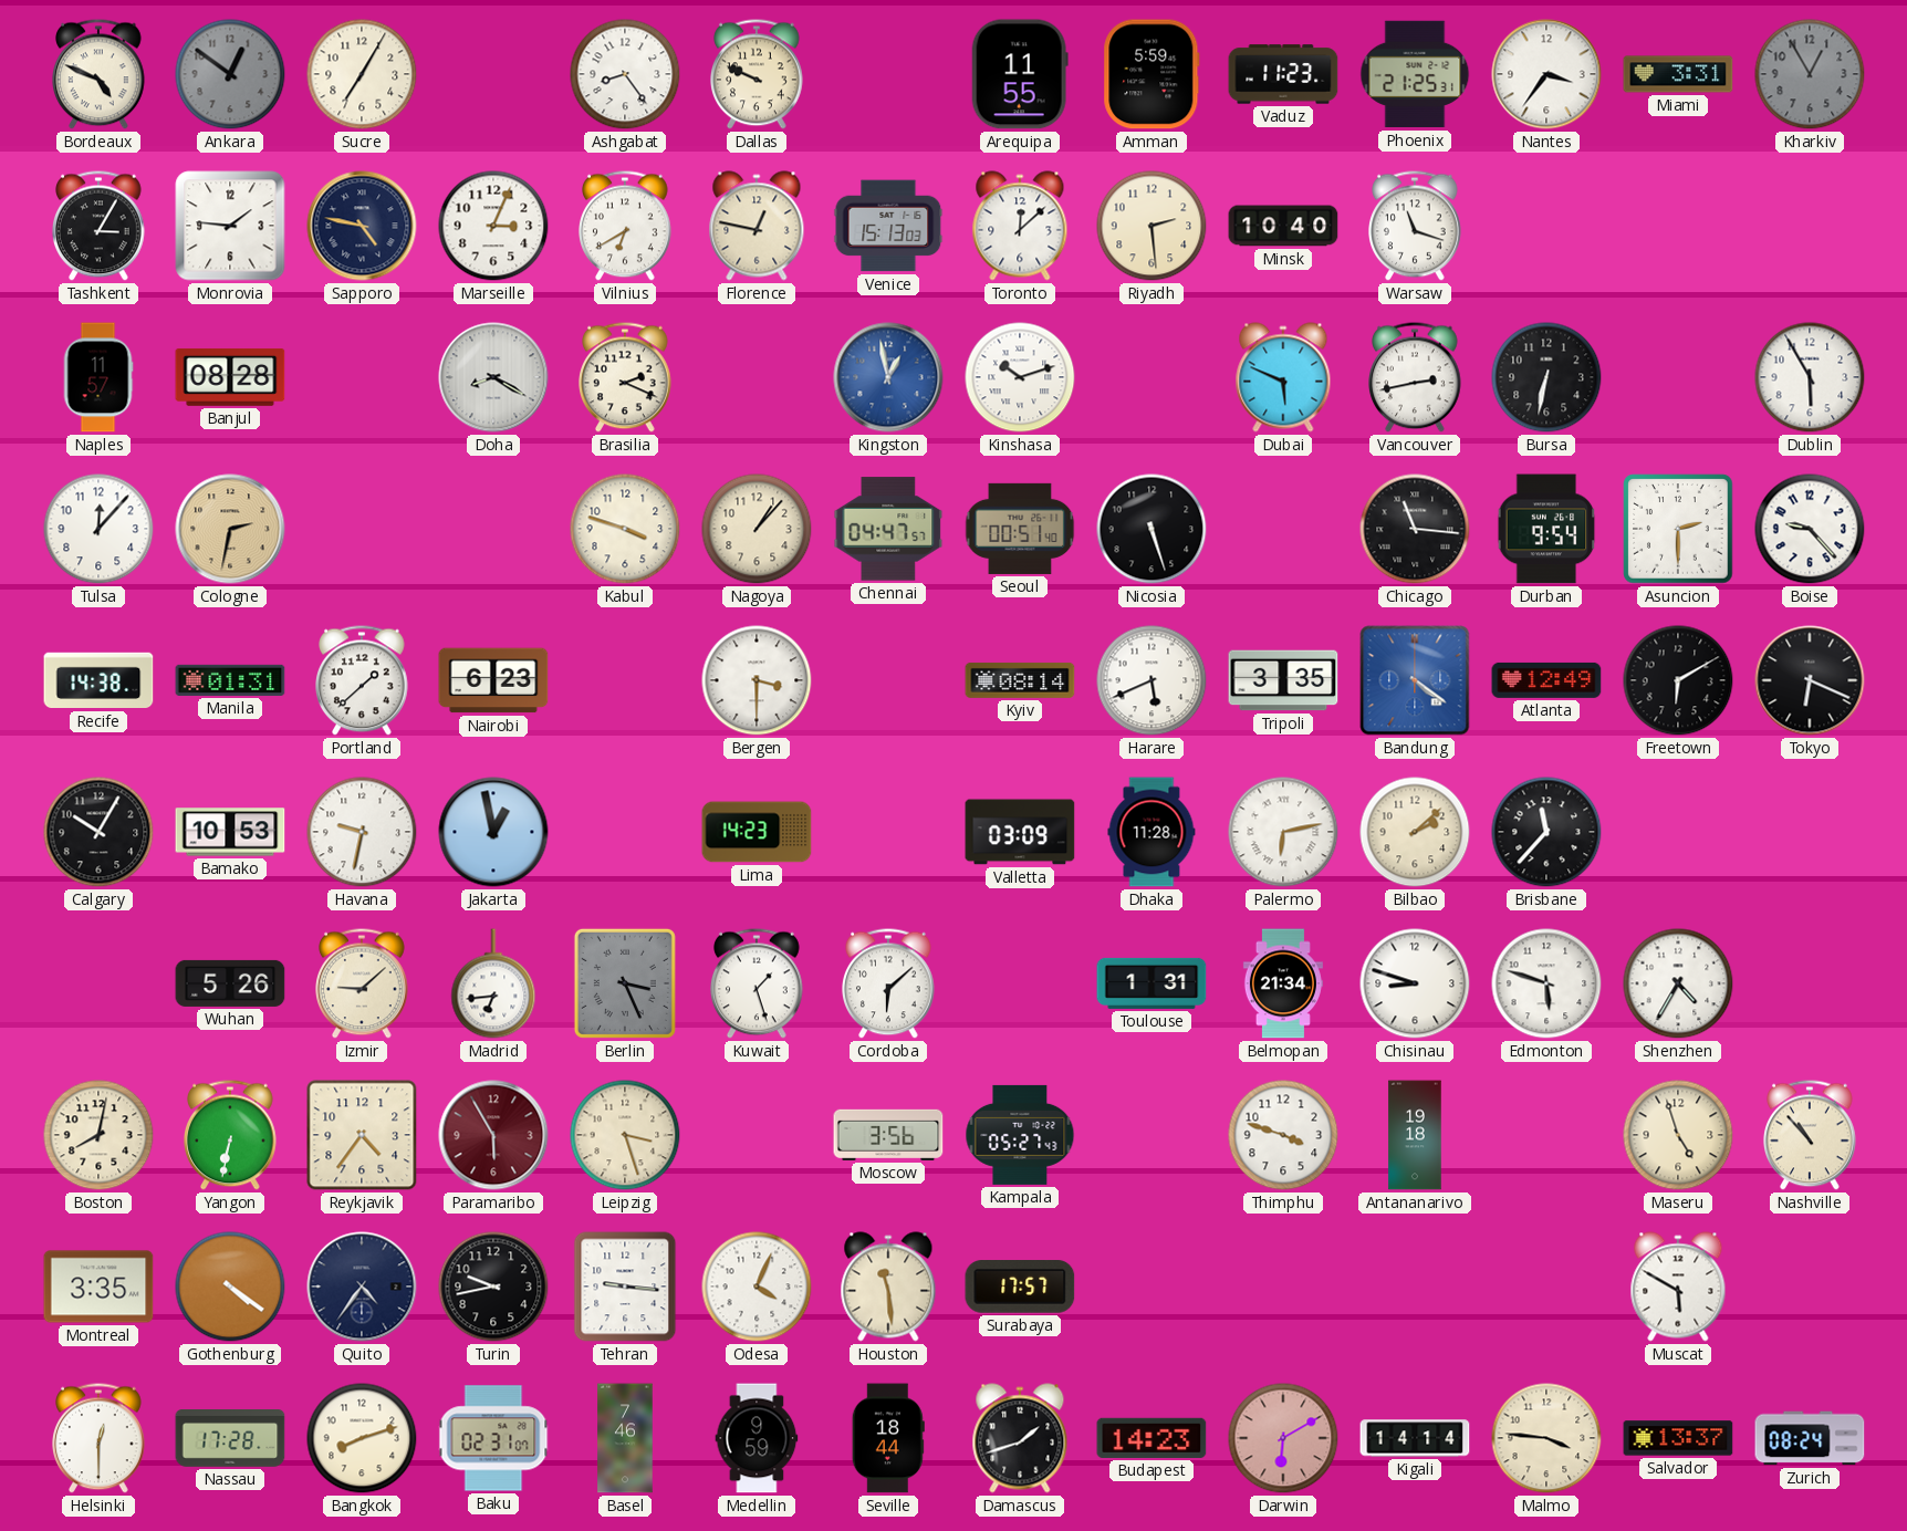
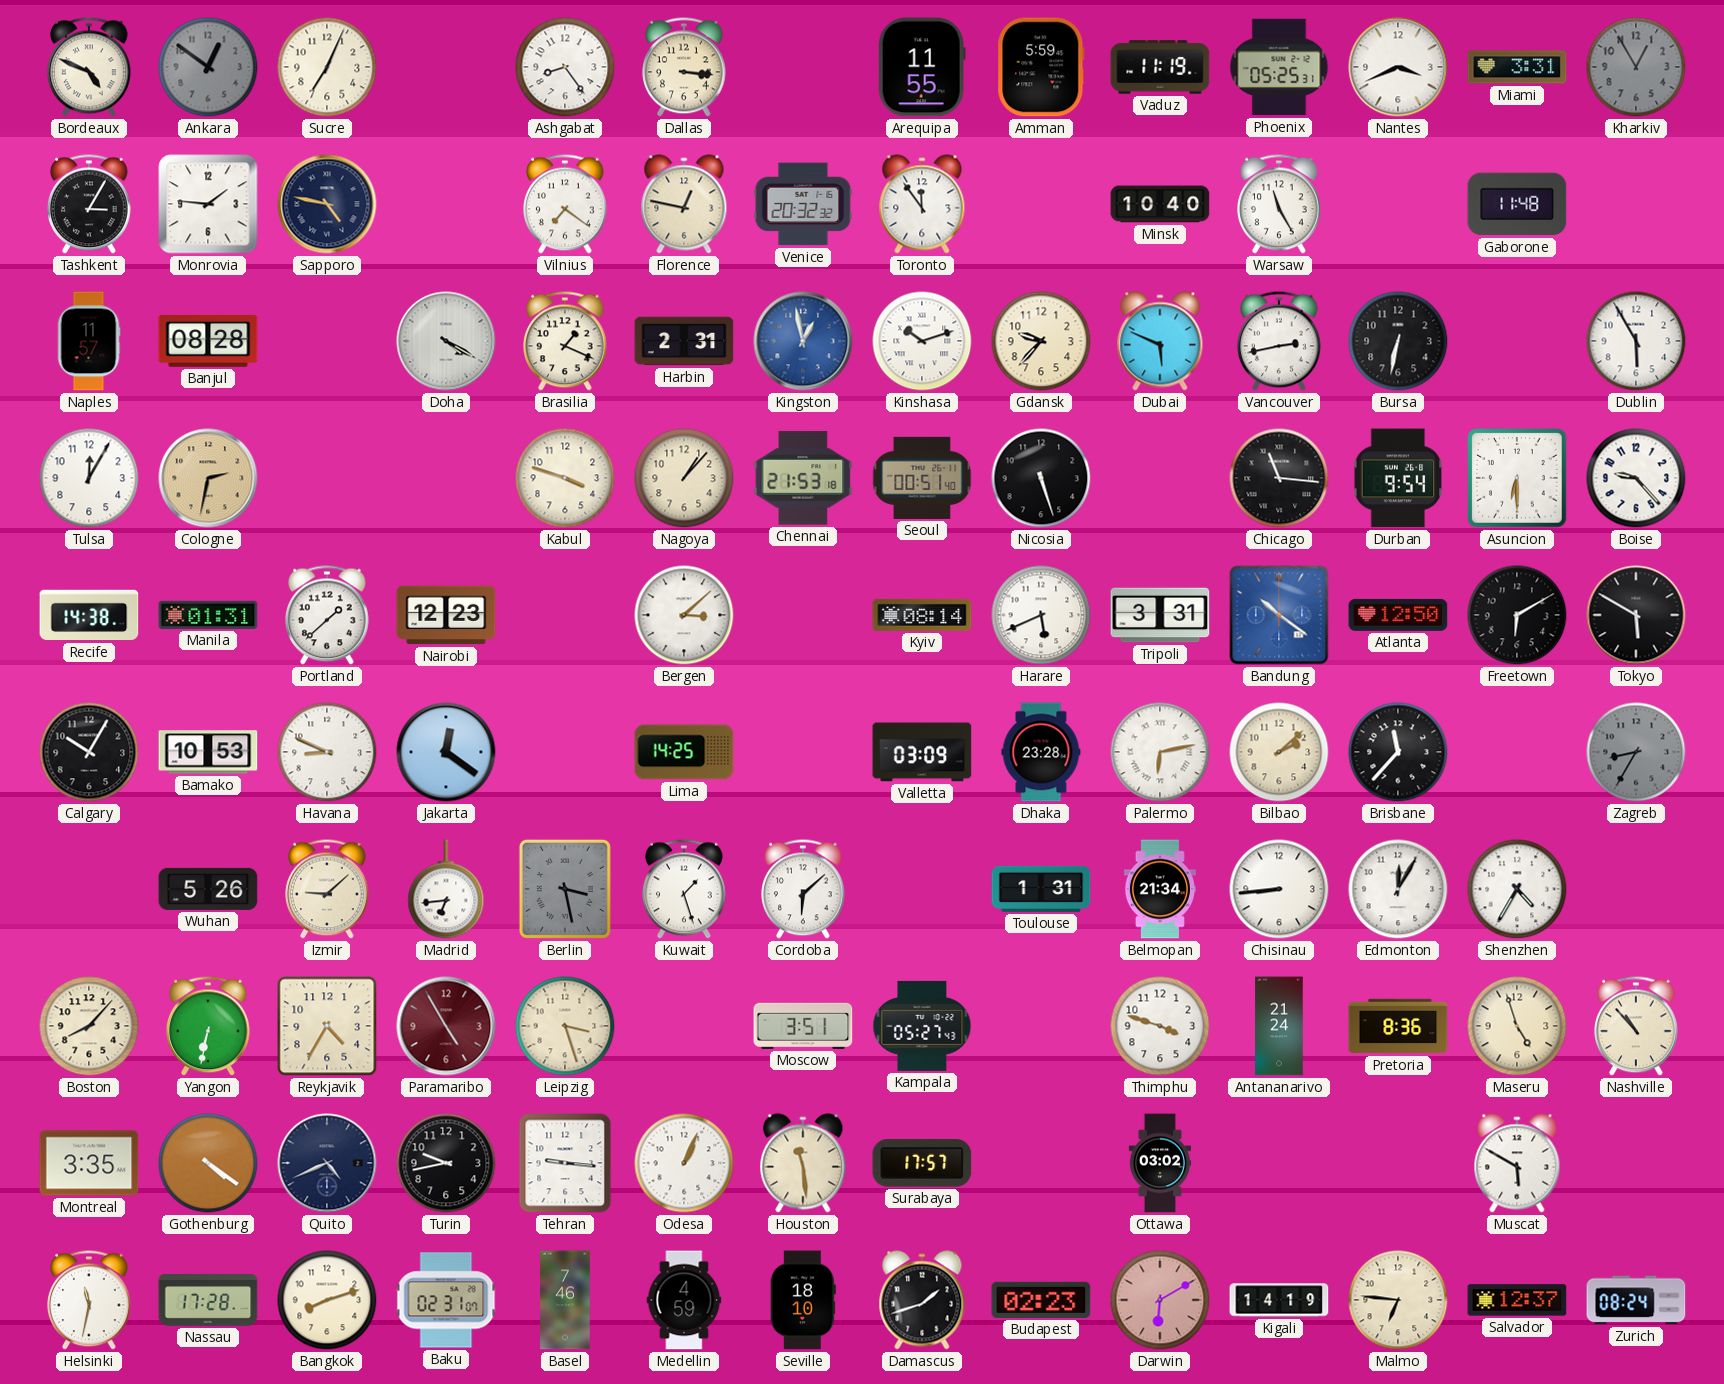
Sucre: 7:05 -> 7:04 (327, 67)
Dallas: 9:49 -> 3:16 (685, 67)
Vaduz: 11:23 -> 11:19 (1160, 67)
Phoenix: 21:25 -> 05:25 (1279, 67)
Nantes: 3:36 -> 3:41 (1398, 67)
Marseille: 3:04 -> none (493, 226)
Vilnius: 6:40 -> 7:21 (566, 204)
Venice: 15:13 -> 20:32 (803, 204)
Toronto: 12:08 -> 11:54 (922, 204)
Riyadh: 2:29 -> none (1152, 226)
Warsaw: 11:18 -> 11:25 (1280, 204)
Gaborone: none -> 11:48 (1517, 204)
Doha: 8:20 -> 4:20 (446, 341)
Brasilia: 2:19 -> 1:19 (566, 341)
Harbin: none -> 2:31 (684, 341)
Gdansk: none -> 9:37 (1041, 341)
Tulsa: 12:07 -> 12:05 (89, 478)
Chennai: 04:47 -> 21:53 (803, 478)
Asuncion: 2:30 -> 6:30 (1517, 478)
Nairobi: 6:23 -> 12:23 (446, 615)
Bergen: 3:30 -> 3:08 (684, 615)
Tripoli: 3:35 -> 3:31 (1160, 615)
Bandung: 4:21 -> 10:21 (1279, 615)
Atlanta: 12:49 -> 12:50 (1398, 615)
Tokyo: 6:19 -> 5:50 (1636, 615)
Havana: 9:32 -> 8:49 (327, 752)
Jakarta: 12:58 -> 12:21 (446, 752)
Lima: 14:23 -> 14:25 (684, 752)
Dhaka: 11:28 -> 23:28 (1041, 752)
Zagreb: none -> 8:35 (1636, 752)
Berlin: 3:26 -> 3:28 (565, 889)
Chisinau: 8:48 -> 8:44 (1279, 889)
Edmonton: 5:48 -> 12:05 (1398, 889)
Boston: 8:02 -> 8:07 (89, 1026)
Reykjavik: 4:36 -> 4:35 (327, 1026)
Paramaribo: 5:55 -> 4:55 (446, 1026)
Moscow: 3:56 -> 3:51 (803, 1026)
Antananarivo: 19:18 -> 21:24 (1279, 1026)
Pretoria: none -> 8:36 (1398, 1026)
Quito: 4:36 -> 4:41 (327, 1163)
Odesa: 4:04 -> 1:04 (684, 1163)
Ottawa: none -> 03:02 (1159, 1163)
Helsinki: 12:30 -> 11:32 (90, 1300)
Medellin: 9:59 -> 4:59 (684, 1300)
Seville: 18:44 -> 18:10 (803, 1300)
Budapest: 14:23 -> 02:23 (1041, 1300)
Kigali: 14:14 -> 14:19 (1279, 1300)
Malmo: 3:46 -> 6:46 (1398, 1300)
Salvador: 13:37 -> 12:37 (1517, 1300)
